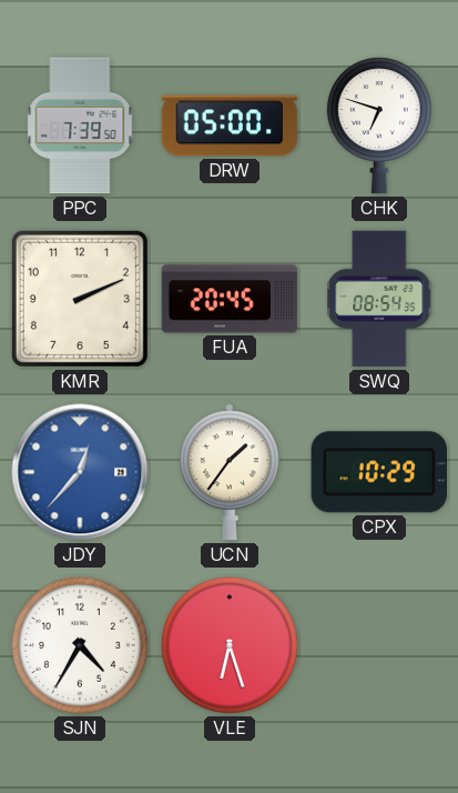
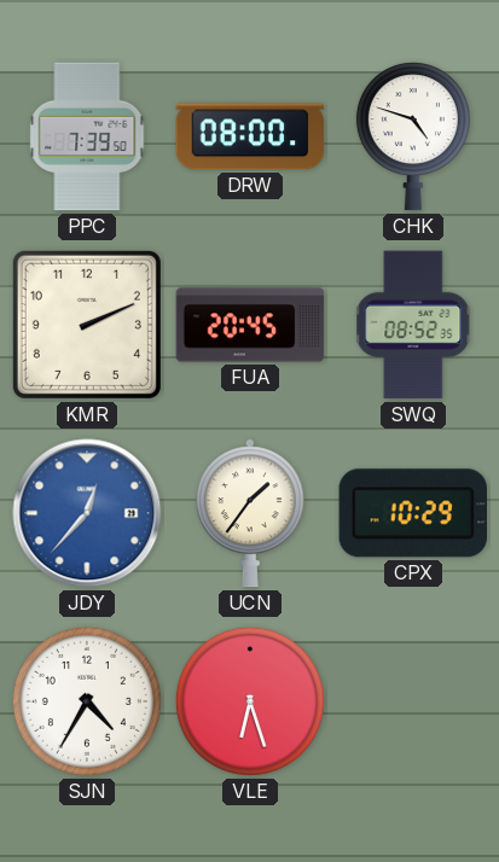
DRW: 05:00 -> 08:00 (250, 136)
CHK: 6:48 -> 4:48 (413, 136)
SWQ: 08:54 -> 08:52 (414, 325)
